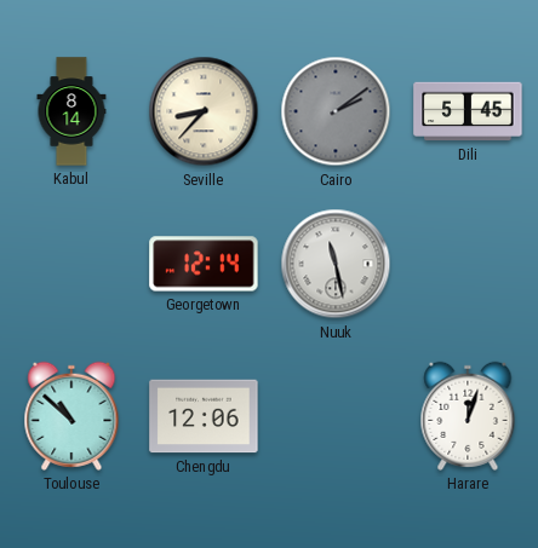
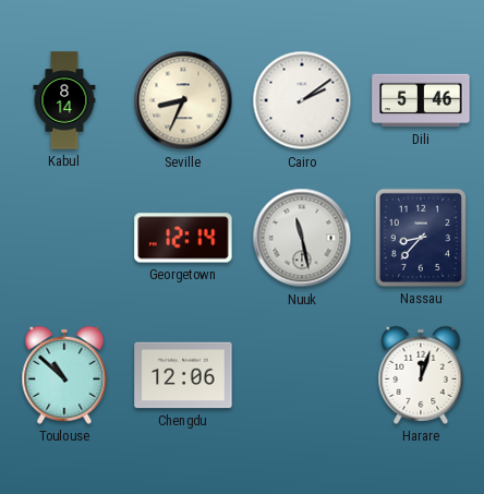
Seville: 8:37 -> 8:34 (183, 100)
Cairo dial: grey -> white (302, 100)
Dili: 5:45 -> 5:46 (421, 100)
Nassau: none -> 8:37 (421, 238)
